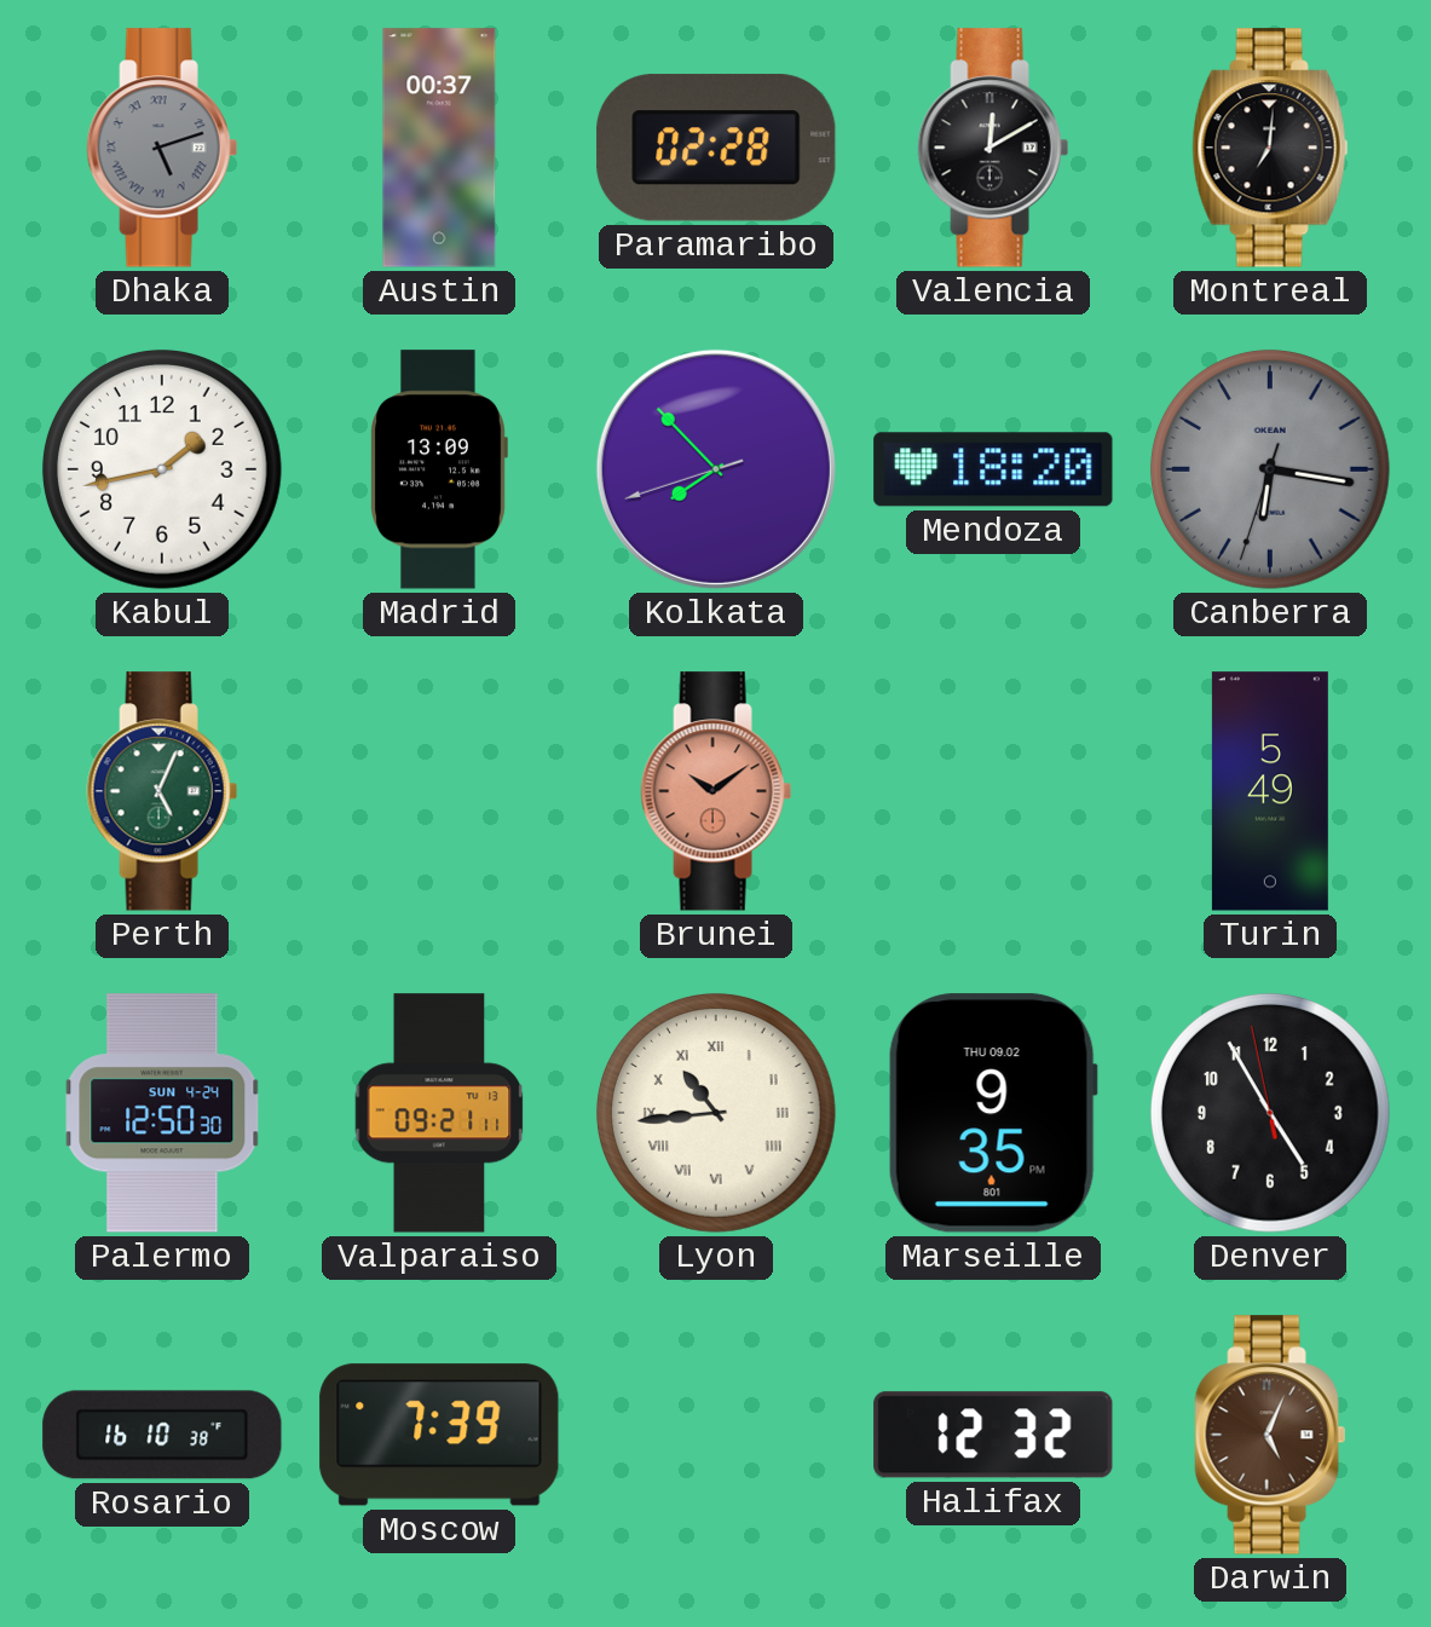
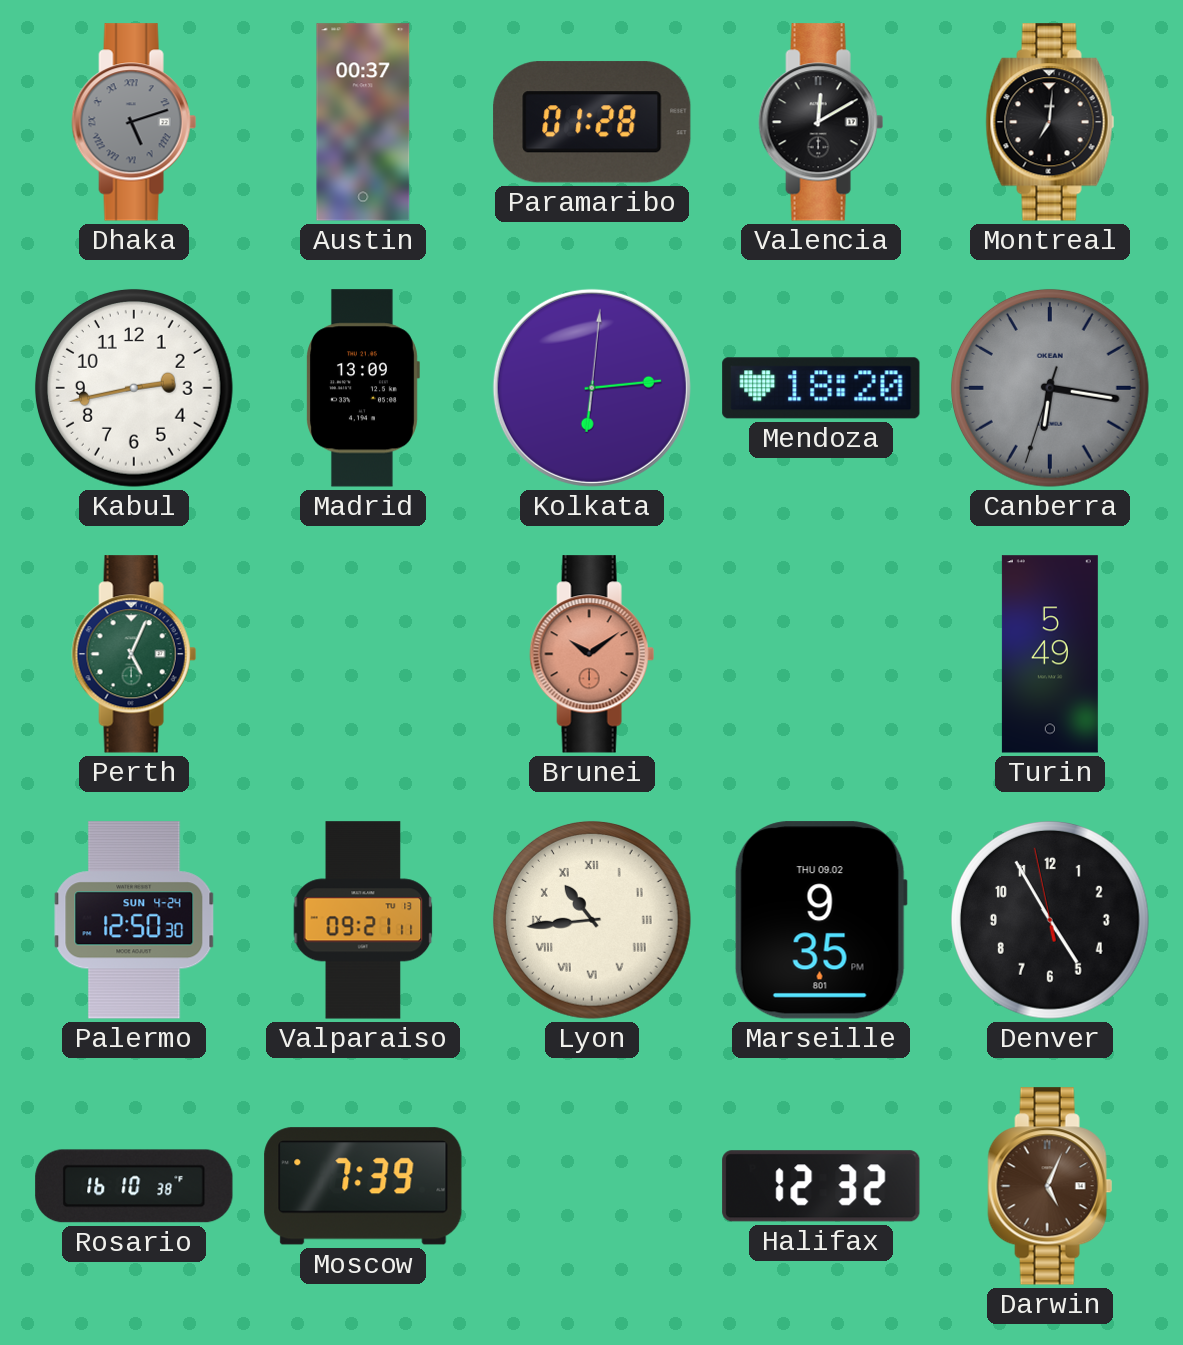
Paramaribo: 02:28 -> 01:28 (592, 122)
Kabul: 1:43 -> 2:43 (134, 388)
Kolkata: 7:52 -> 6:14 (592, 388)
